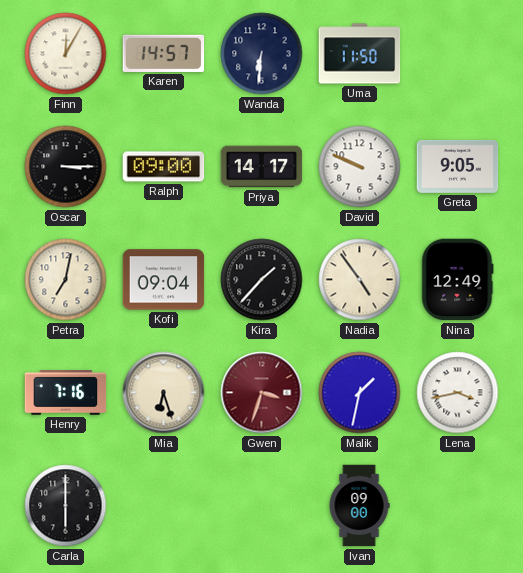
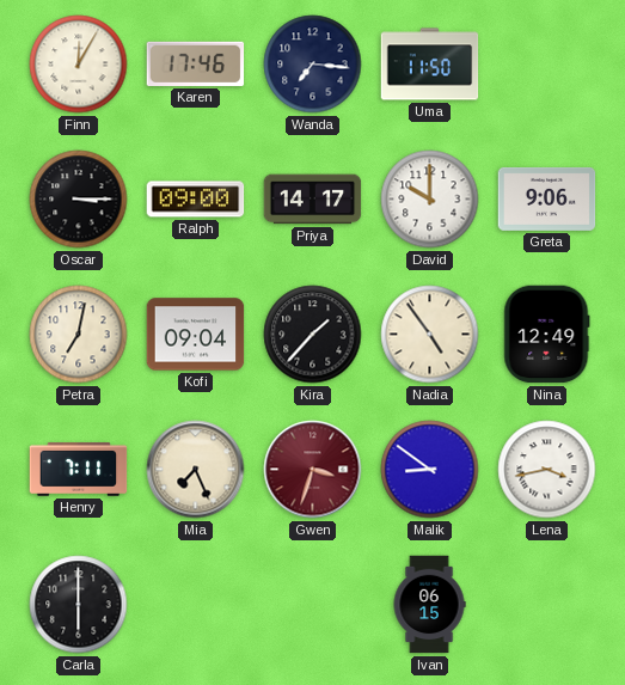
Karen: 14:57 -> 17:46 (196, 63)
Wanda: 6:31 -> 7:16 (313, 65)
David: 9:49 -> 10:00 (430, 200)
Greta: 9:05 -> 9:06 (547, 198)
Henry: 7:16 -> 7:11 (79, 470)
Mia: 6:27 -> 7:26 (196, 470)
Malik: 1:32 -> 8:51 (430, 470)
Ivan: 09:00 -> 06:15 (429, 605)
